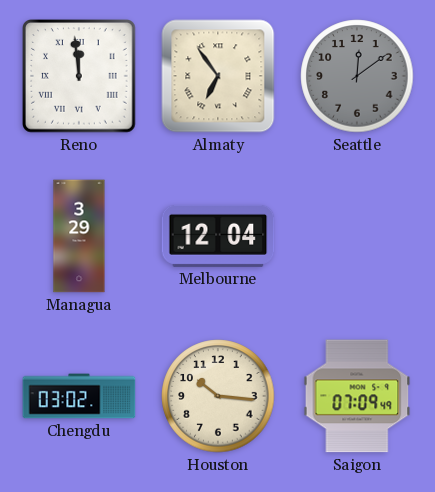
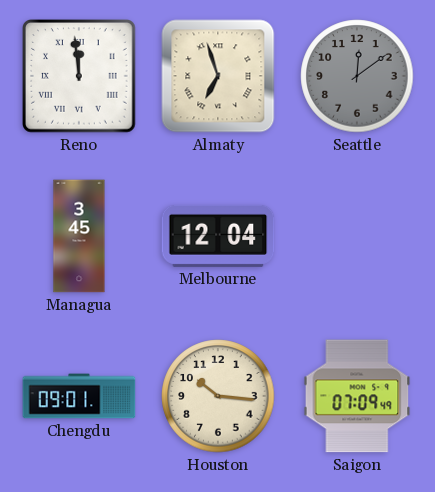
Almaty: 6:54 -> 6:57 (218, 76)
Managua: 3:29 -> 3:45 (79, 236)
Chengdu: 03:02 -> 09:01 (79, 396)
